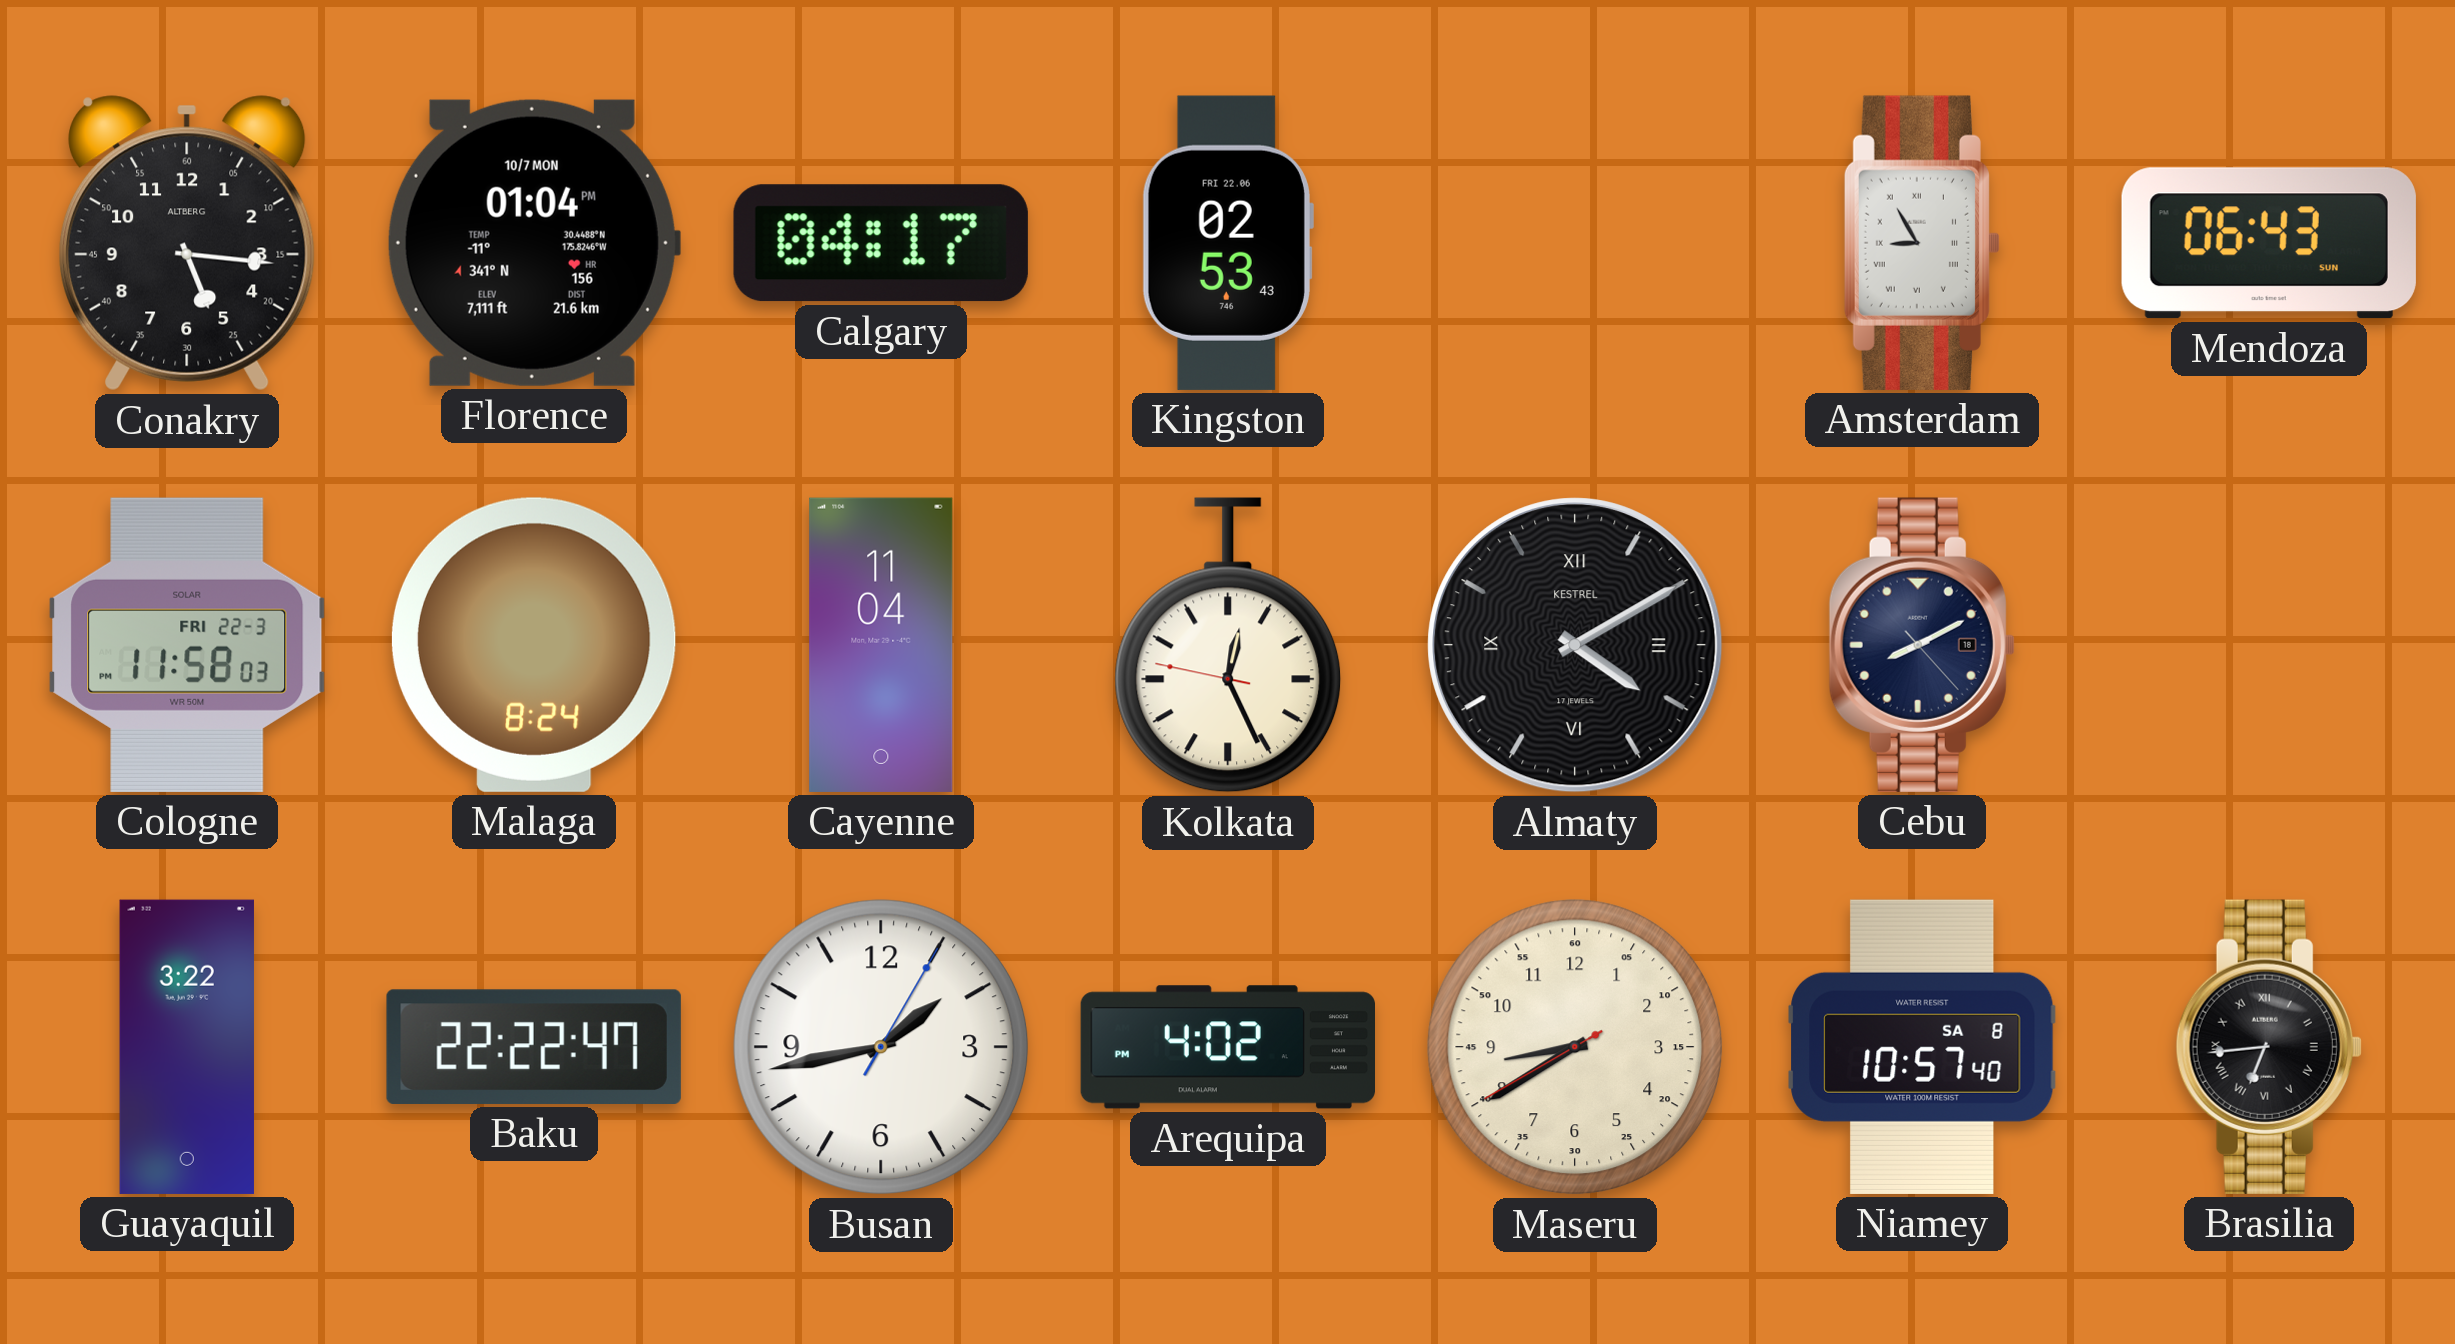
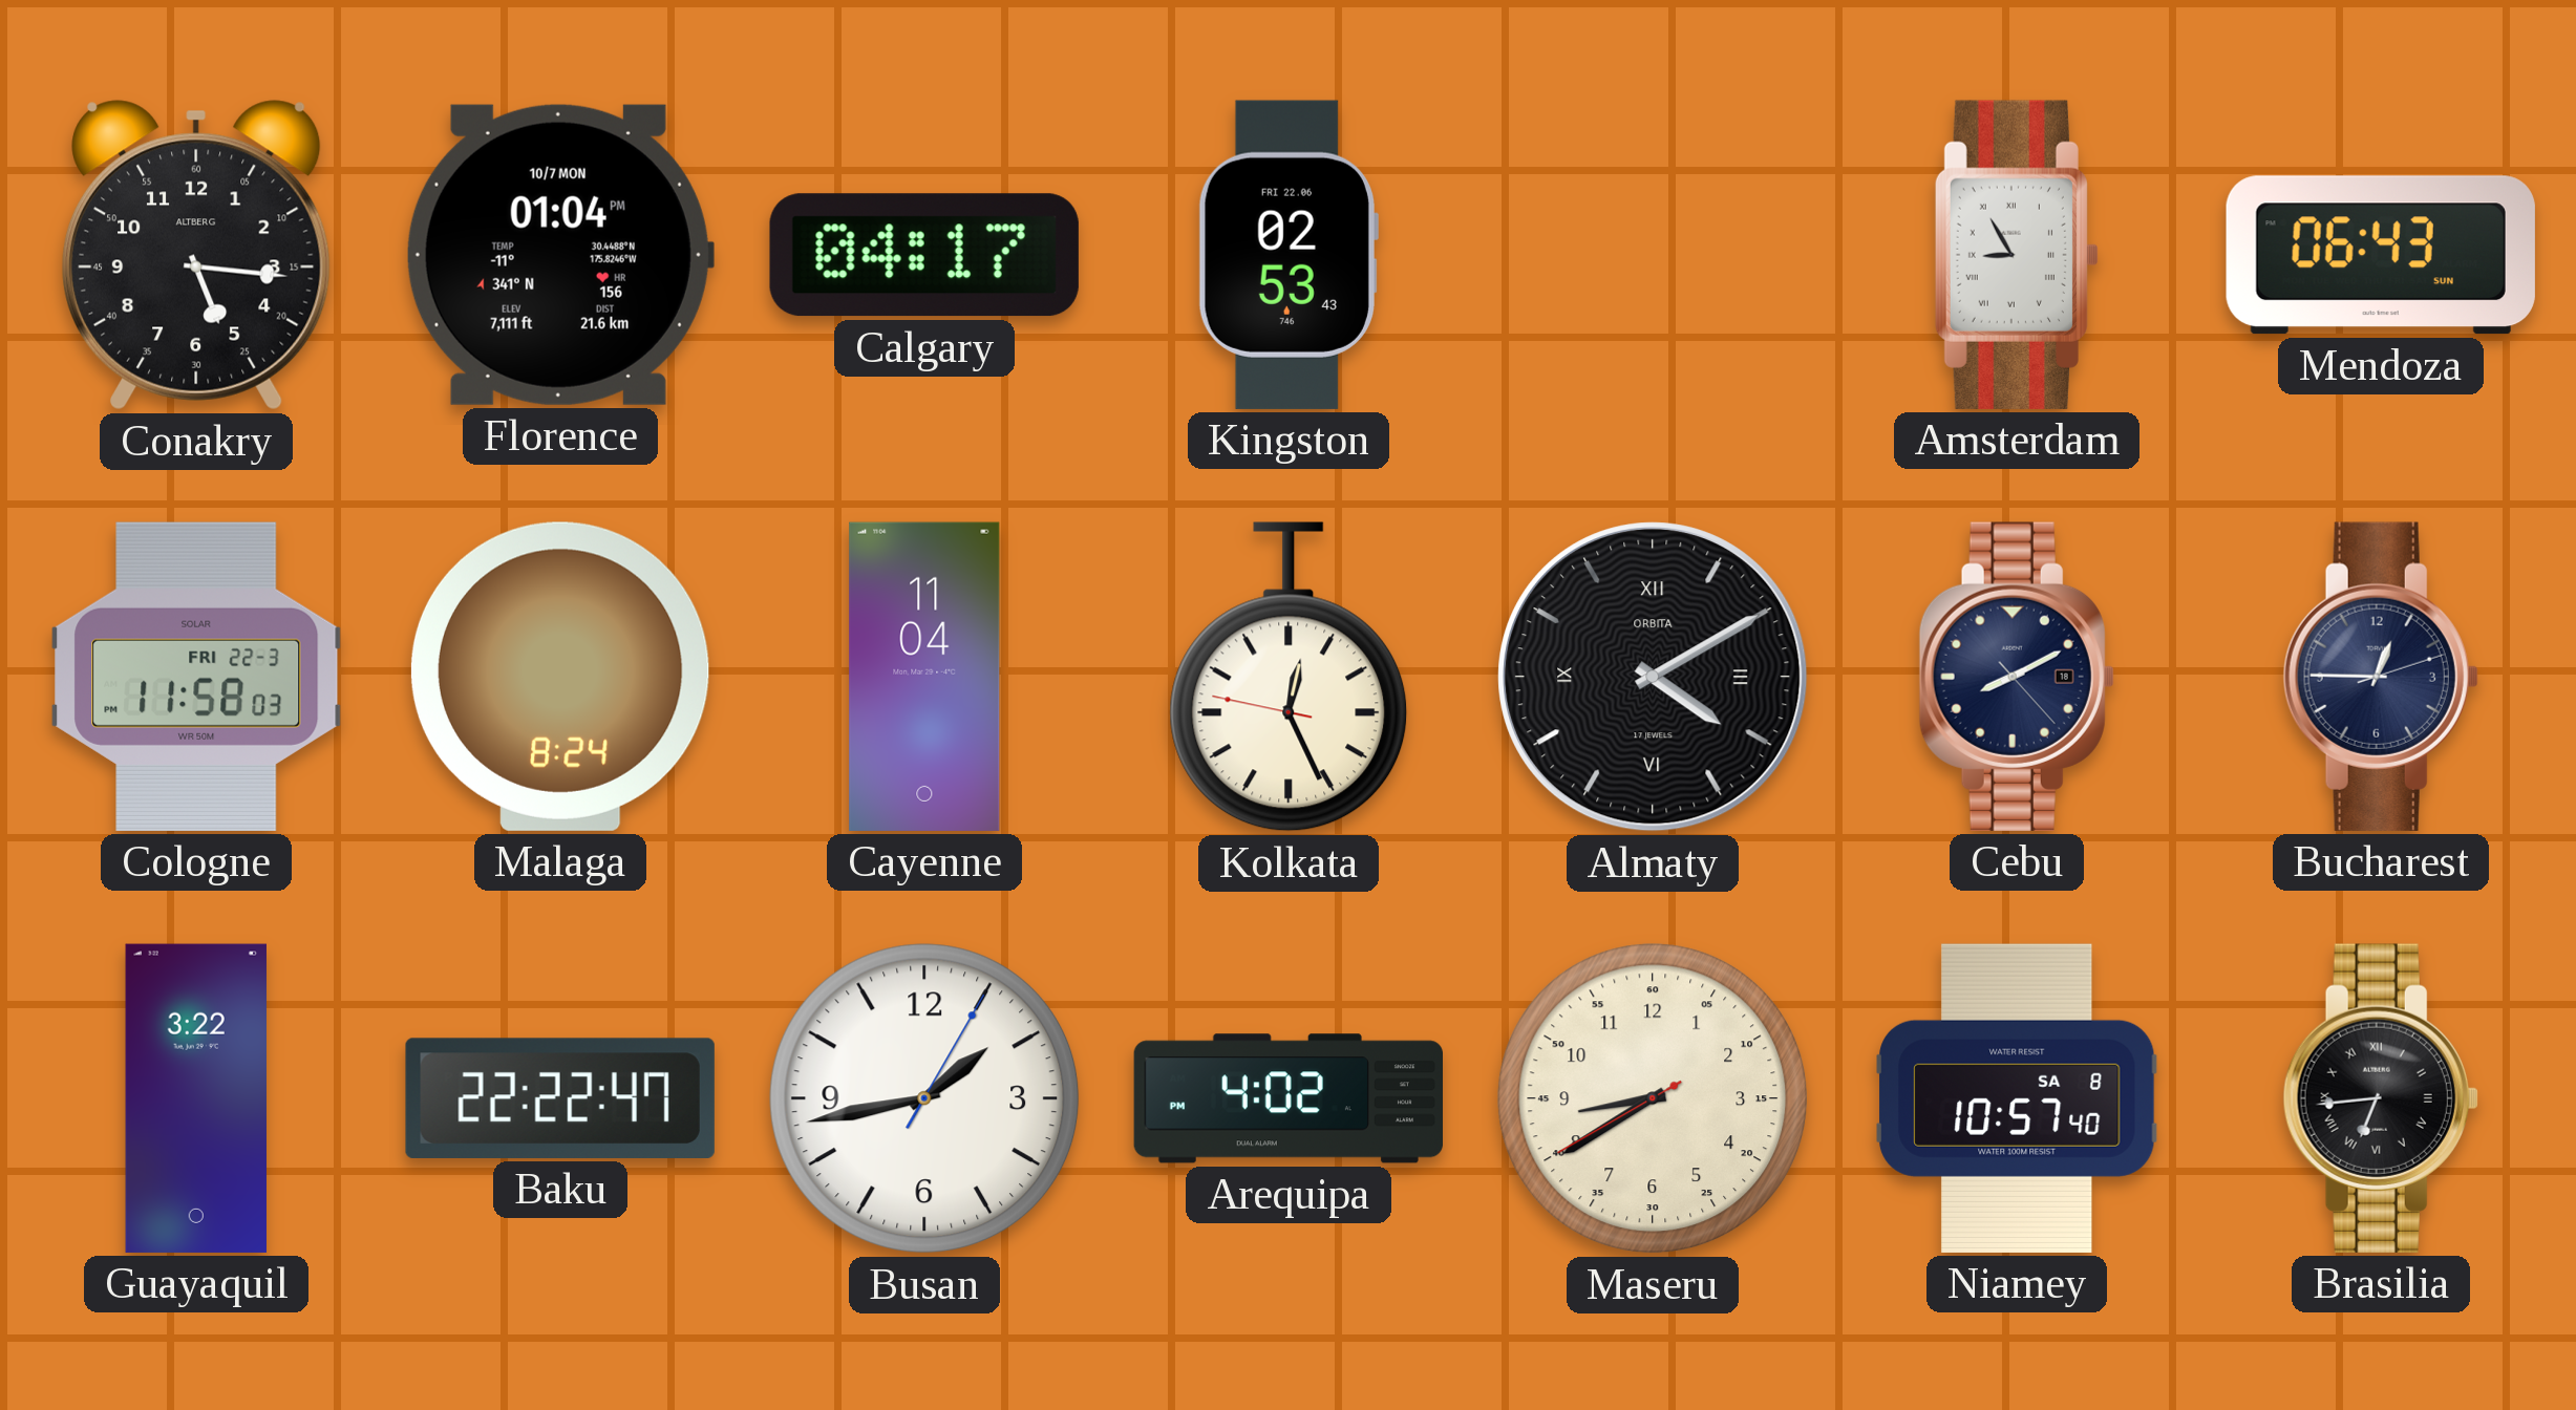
Almaty brand: KESTREL -> ORBITA (1653, 677)
Bucharest: none -> 12:45 (2381, 677)
